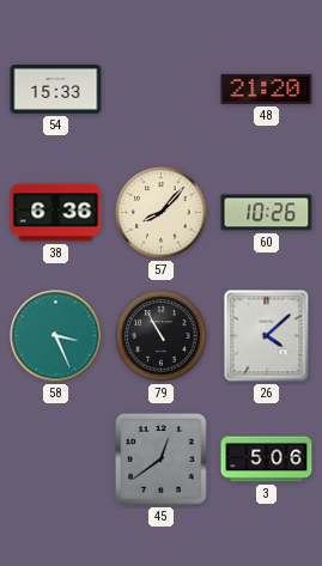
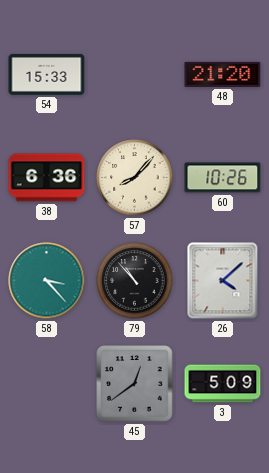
58: 3:26 -> 3:23 (47, 281)
79: 10:55 -> 10:53 (135, 281)
3: 5:06 -> 5:09 (223, 384)
